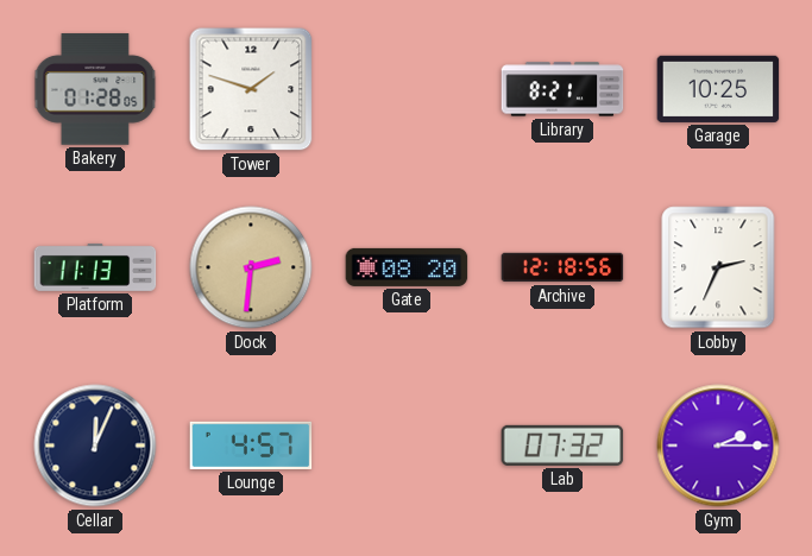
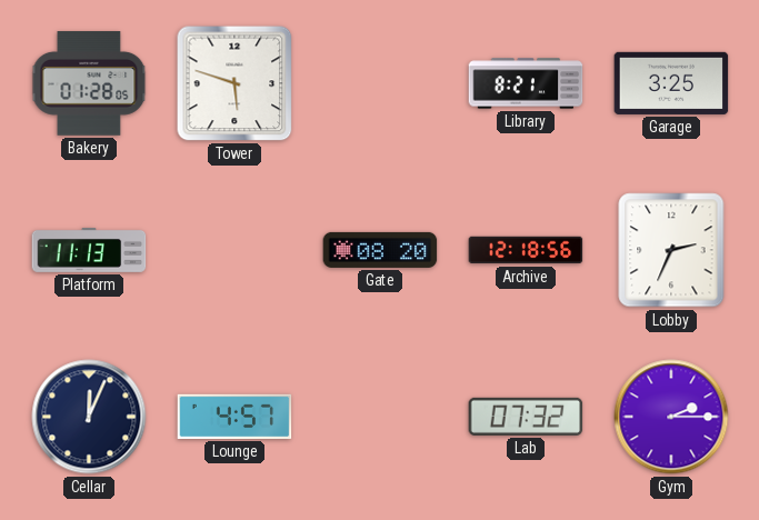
Tower: 1:48 -> 5:48 (234, 83)
Garage: 10:25 -> 3:25 (671, 83)
Dock: 2:31 -> none (251, 267)
